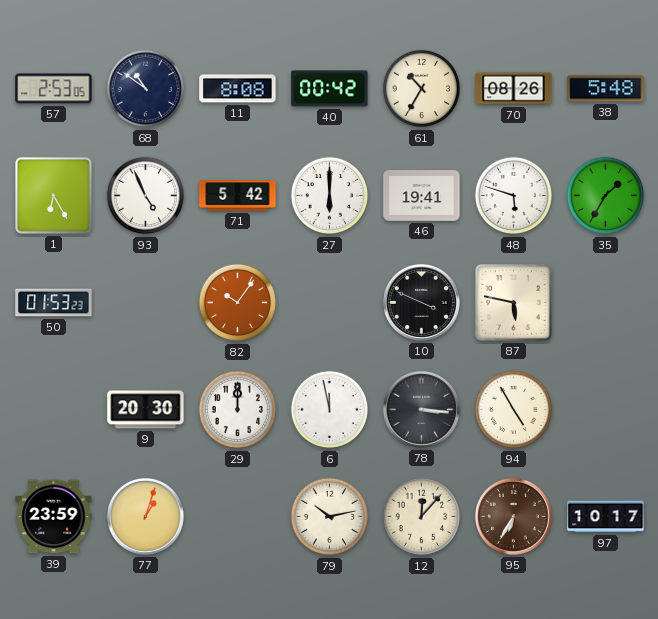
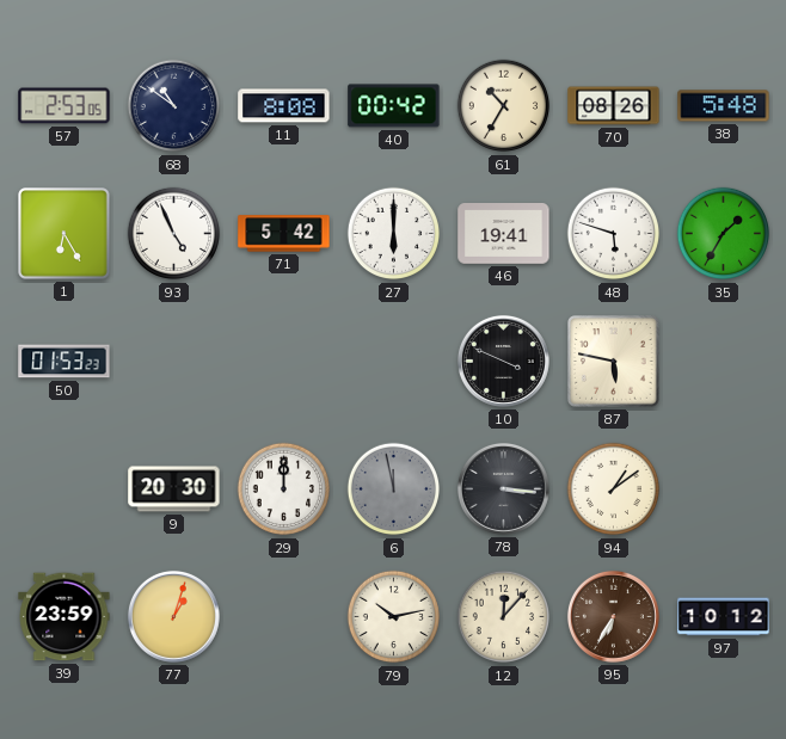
82: 10:06 -> none (238, 303)
6 dial: white -> grey (394, 489)
94: 4:55 -> 1:09 (614, 489)
97: 10:17 -> 10:12 (724, 617)
